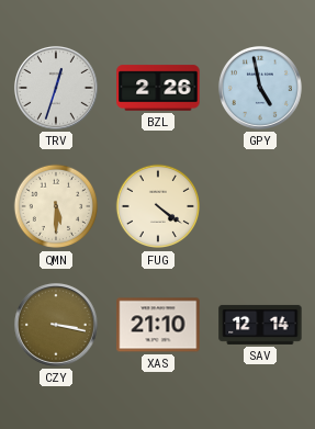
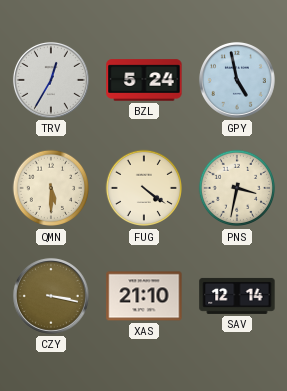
TRV: 12:33 -> 12:35 (51, 80)
BZL: 2:26 -> 5:24 (144, 80)
PNS: none -> 3:32 (237, 188)
